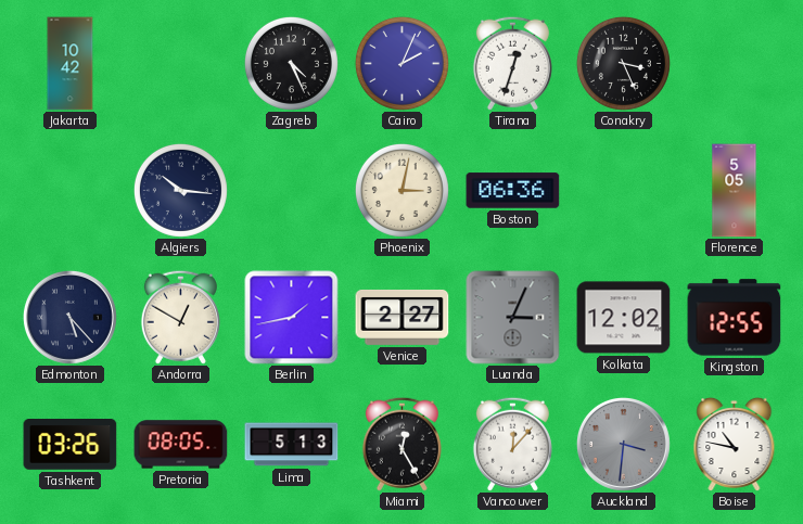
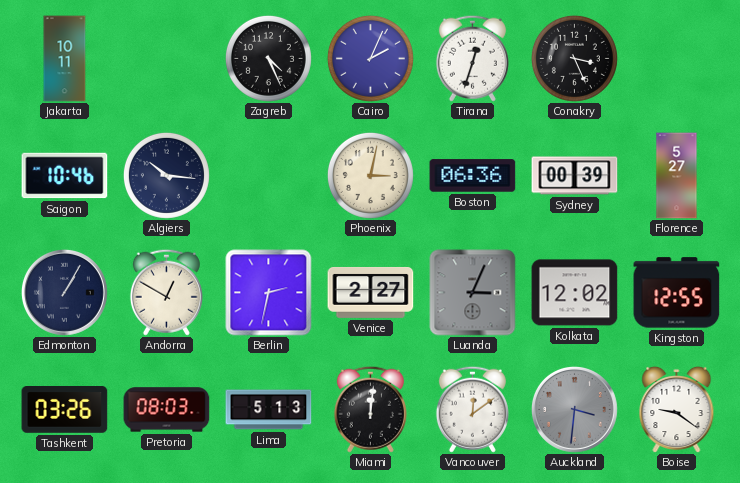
Jakarta: 10:42 -> 10:11 (65, 59)
Saigon: none -> 10:46 (65, 176)
Sydney: none -> 00:39 (575, 176)
Florence: 5:05 -> 5:27 (677, 176)
Edmonton: 5:23 -> 1:05 (64, 292)
Berlin: 1:43 -> 2:32 (269, 293)
Pretoria: 08:05 -> 08:03 (167, 410)
Miami: 12:25 -> 12:01 (370, 409)
Vancouver: 12:07 -> 12:09 (472, 409)
Boise: 10:47 -> 9:21 (677, 409)
